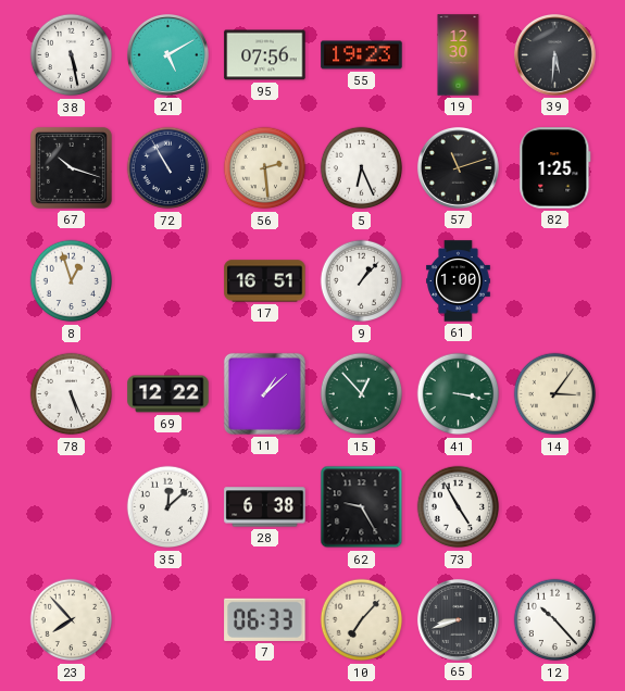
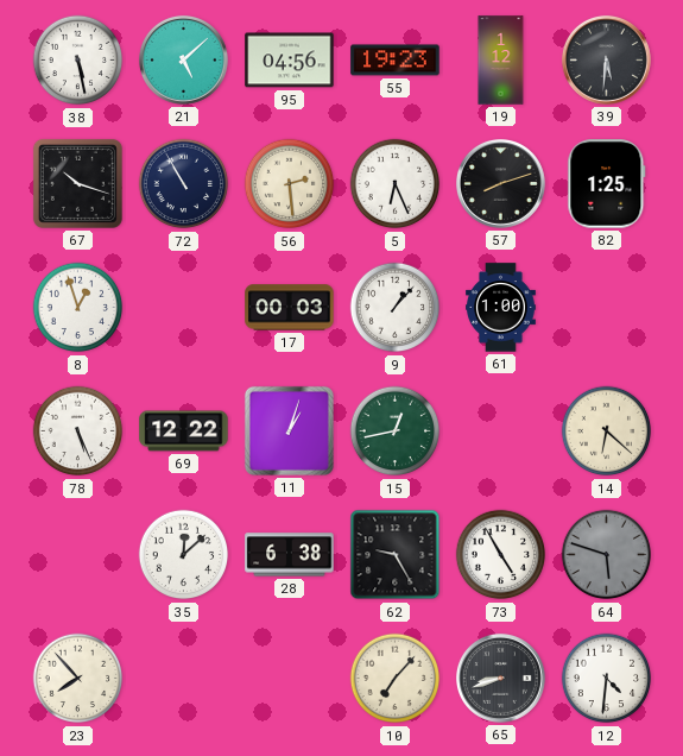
21: 5:10 -> 5:08 (183, 59)
95: 07:56 -> 04:56 (290, 61)
19: 12:30 -> 1:12 (501, 61)
57: 11:12 -> 8:12 (500, 183)
17: 16:51 -> 00:03 (290, 308)
11: 1:08 -> 1:03 (289, 430)
15: 12:53 -> 12:43 (396, 431)
41: 3:17 -> none (459, 394)
14: 3:06 -> 6:22 (607, 431)
64: none -> 5:48 (607, 555)
7: 06:33 -> none (265, 619)
12: 10:23 -> 4:31 (607, 679)
